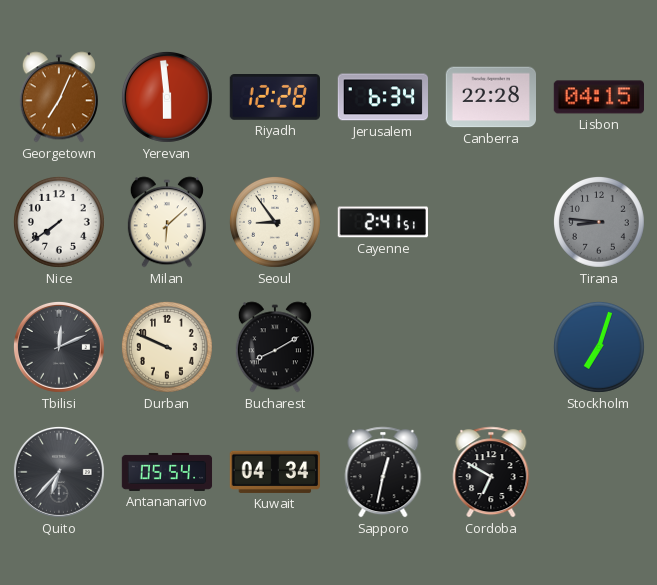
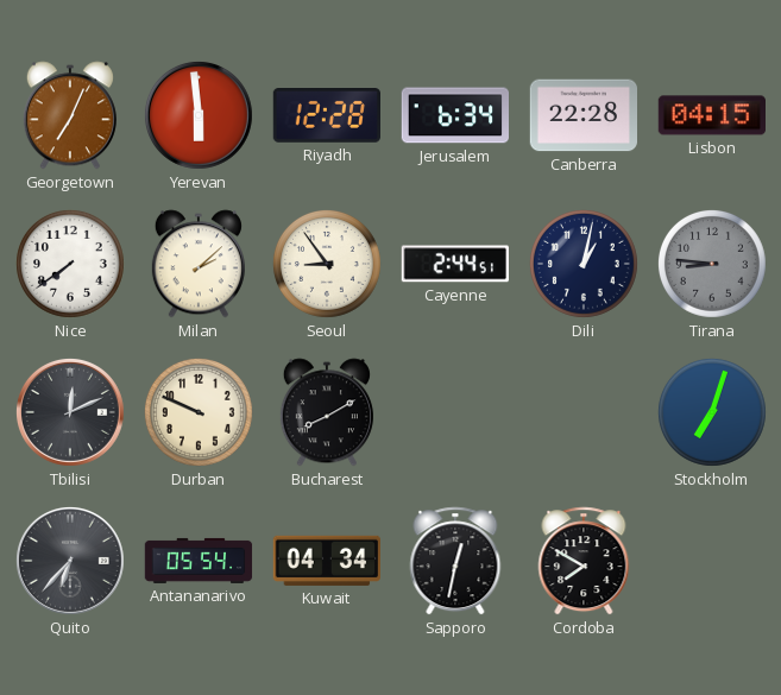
Milan: 6:08 -> 2:08 (199, 264)
Cayenne: 2:41 -> 2:44 (454, 264)
Dili: none -> 1:02 (584, 264)
Cordoba: 6:50 -> 7:50 (584, 561)
